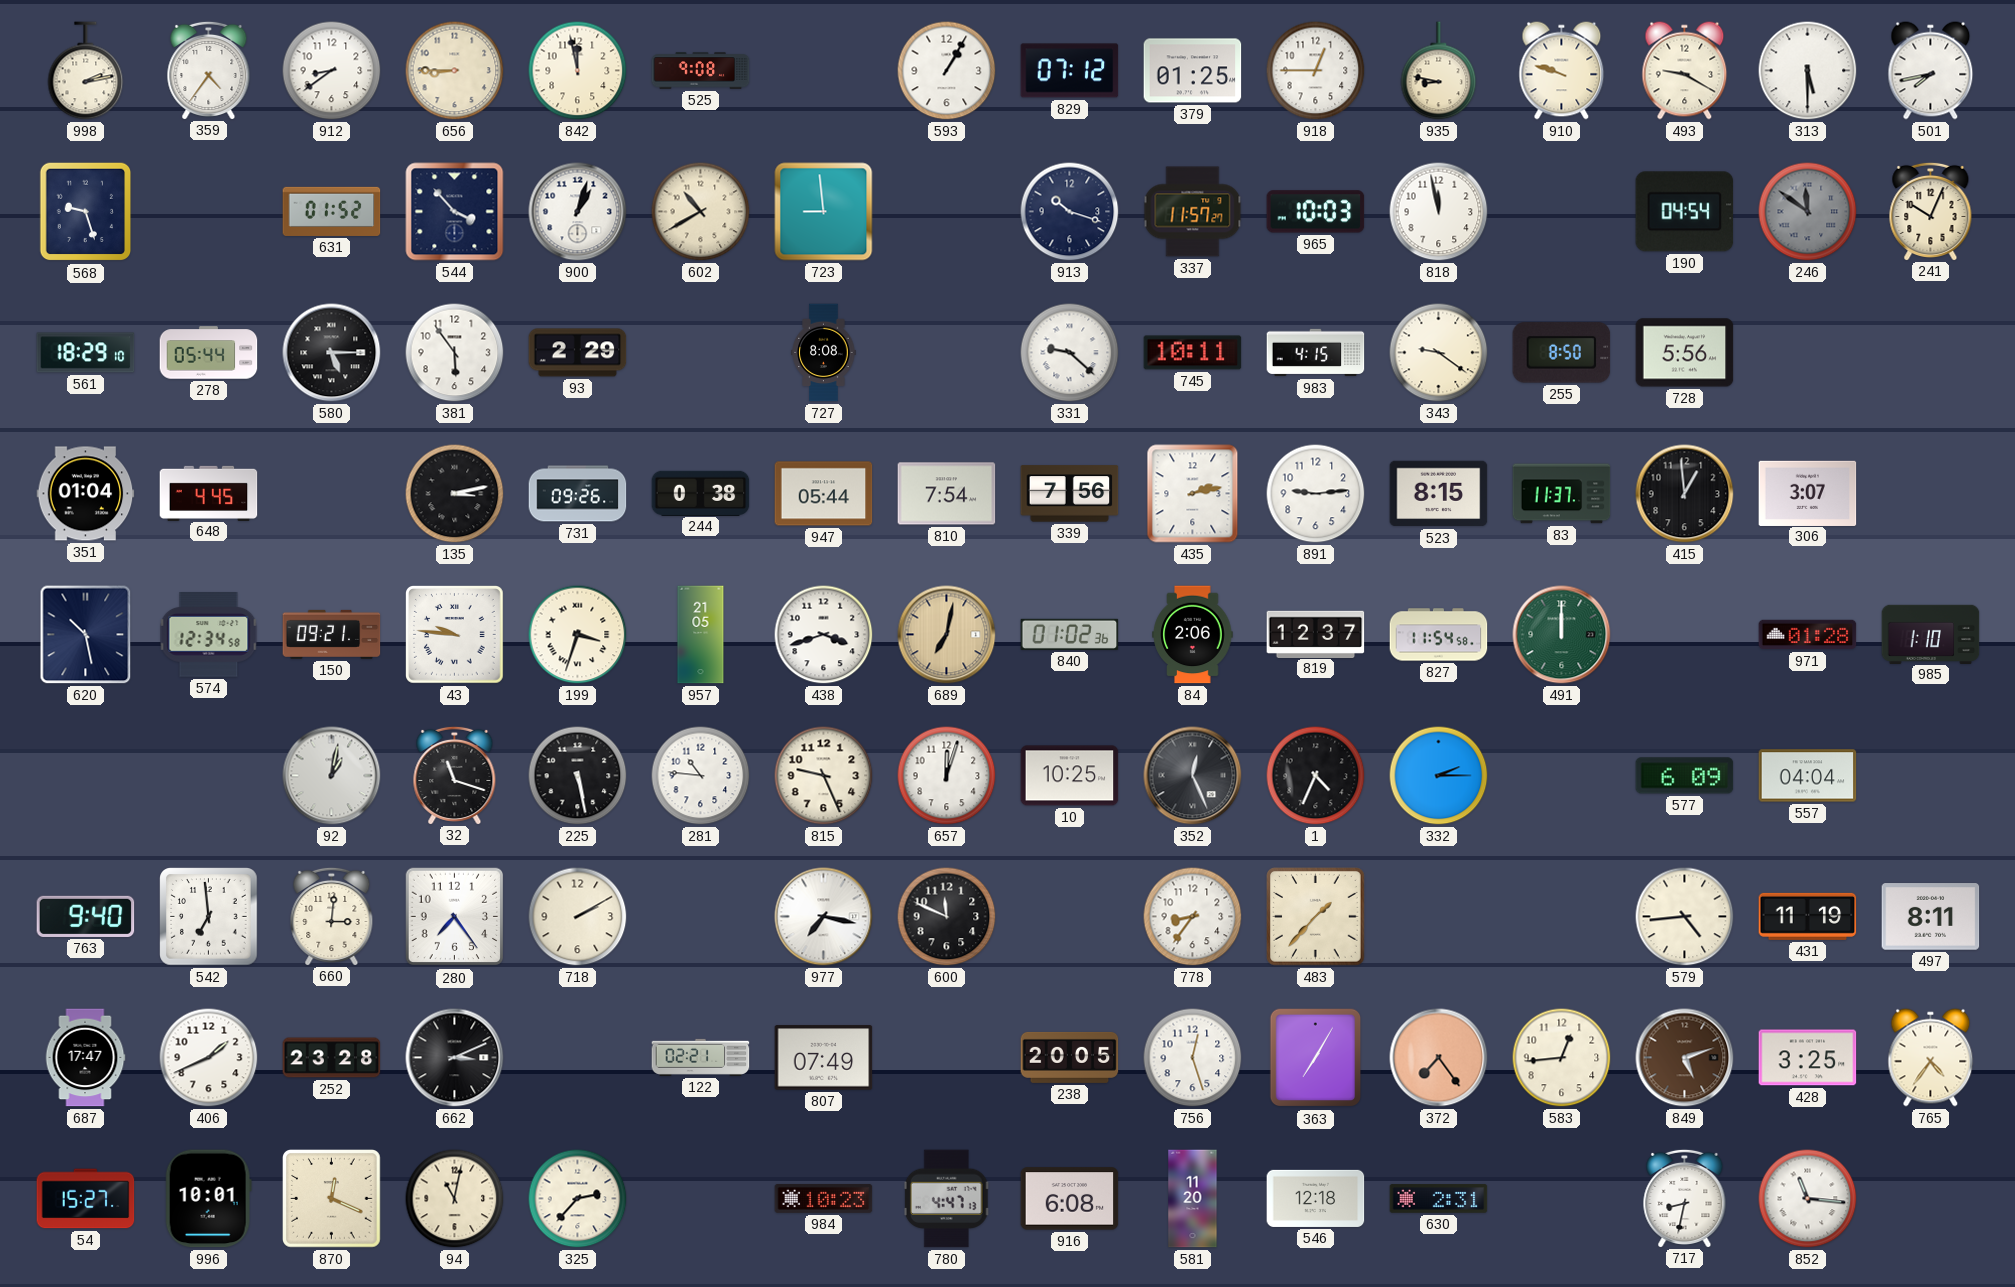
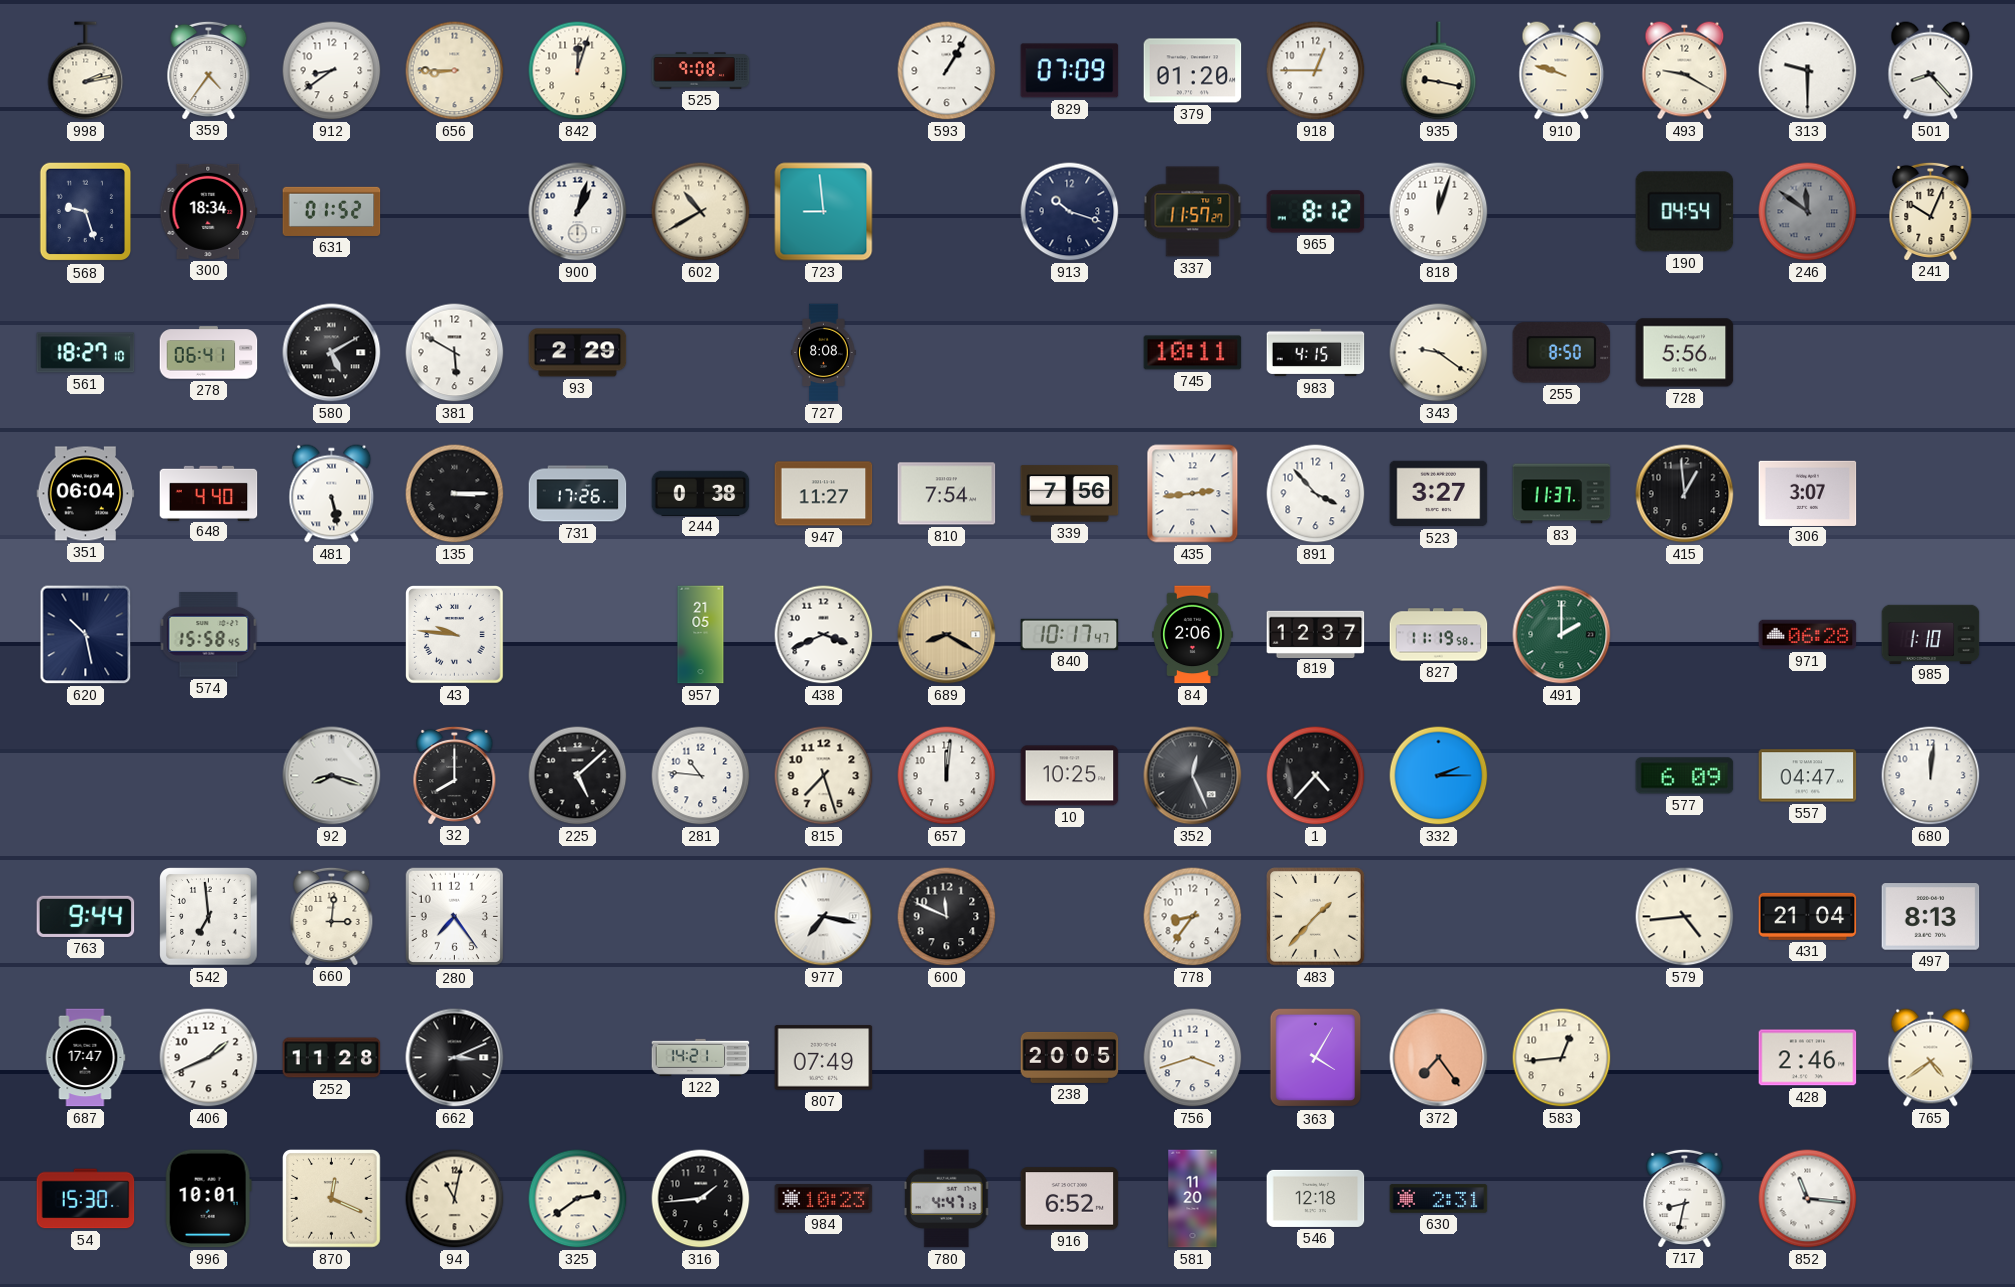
842: 11:58 -> 12:03 (578, 71)
829: 07:12 -> 07:09 (1070, 71)
379: 01:25 -> 01:20 (1193, 71)
935: 8:47 -> 9:17 (1439, 71)
313: 5:30 -> 9:30 (1808, 71)
501: 7:43 -> 8:23 (1931, 71)
300: none -> 18:34 (209, 211)
544: 3:53 -> none (455, 212)
965: 10:03 -> 8:12 (1316, 212)
818: 11:58 -> 12:03 (1439, 212)
561: 18:29 -> 18:27 (86, 353)
278: 05:44 -> 06:41 (209, 353)
580: 5:15 -> 5:10 (332, 353)
381: 5:54 -> 5:50 (455, 353)
331: 9:22 -> none (1070, 353)
351: 01:04 -> 06:04 (86, 494)
648: 4:45 -> 4:40 (209, 493)
481: none -> 5:28 (332, 494)
135: 3:13 -> 3:15 (455, 494)
731: 09:26 -> 17:26 (578, 494)
947: 05:44 -> 11:27 (824, 494)
435: 2:13 -> 2:44 (1193, 494)
891: 9:14 -> 3:53 (1316, 494)
523: 8:15 -> 3:27 (1439, 494)
574: 12:34 -> 15:58 (209, 635)
150: 09:21 -> none (332, 634)
199: 3:33 -> none (578, 635)
438: 3:42 -> 3:41 (824, 635)
689: 7:02 -> 8:20 (947, 635)
840: 01:02 -> 10:17 (1070, 634)
827: 11:54 -> 11:19 (1439, 635)
491: 12:00 -> 2:00 (1562, 635)
971: 01:28 -> 06:28 (1808, 635)
92: 1:02 -> 8:18 (332, 776)
32: 11:18 -> 8:00 (455, 775)
225: 5:28 -> 5:08 (578, 776)
815: 9:26 -> 7:27 (824, 776)
657: 12:03 -> 12:01 (947, 776)
1: 4:34 -> 4:37 (1316, 776)
557: 04:04 -> 04:47 (1808, 776)
680: none -> 12:01 (1931, 776)
763: 9:40 -> 9:44 (86, 916)
718: 2:10 -> none (578, 917)
431: 11:19 -> 21:04 (1808, 916)
497: 8:11 -> 8:13 (1931, 917)
252: 23:28 -> 11:28 (332, 1058)
122: 02:21 -> 14:21 (701, 1057)
756: 12:27 -> 3:42 (1193, 1058)
363: 7:05 -> 4:05 (1316, 1058)
849: 5:12 -> none (1685, 1058)
428: 3:25 -> 2:46 (1808, 1058)
765: 4:36 -> 4:39 (1931, 1058)
54: 15:27 -> 15:30 (86, 1199)
325: 2:37 -> 2:39 (578, 1199)
316: none -> 1:44 (701, 1199)
916: 6:08 -> 6:52 (1070, 1199)
